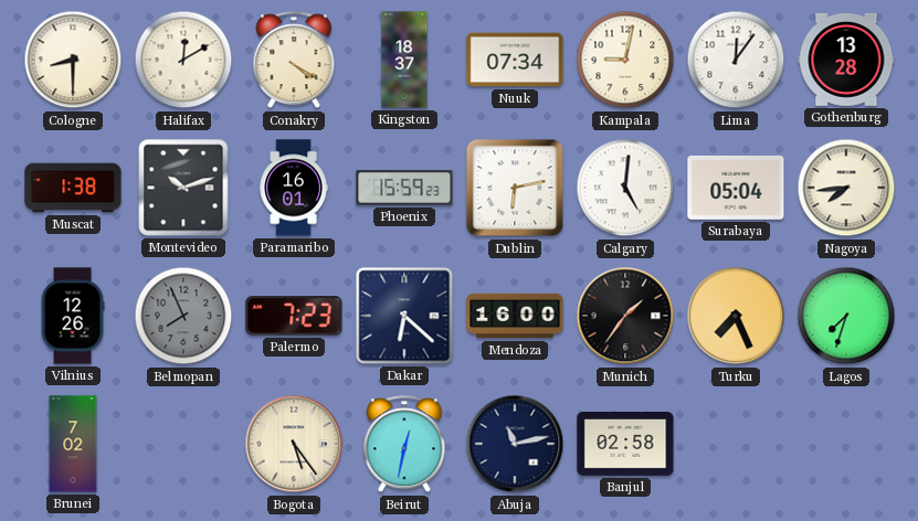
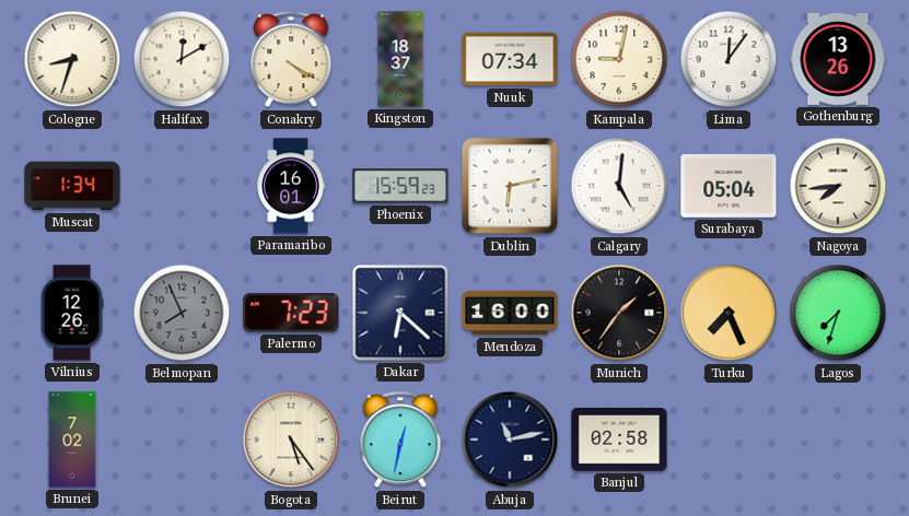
Cologne: 8:30 -> 8:33 (72, 59)
Gothenburg: 13:28 -> 13:26 (838, 59)
Muscat: 1:38 -> 1:34 (72, 186)
Montevideo: 10:12 -> none (183, 188)
